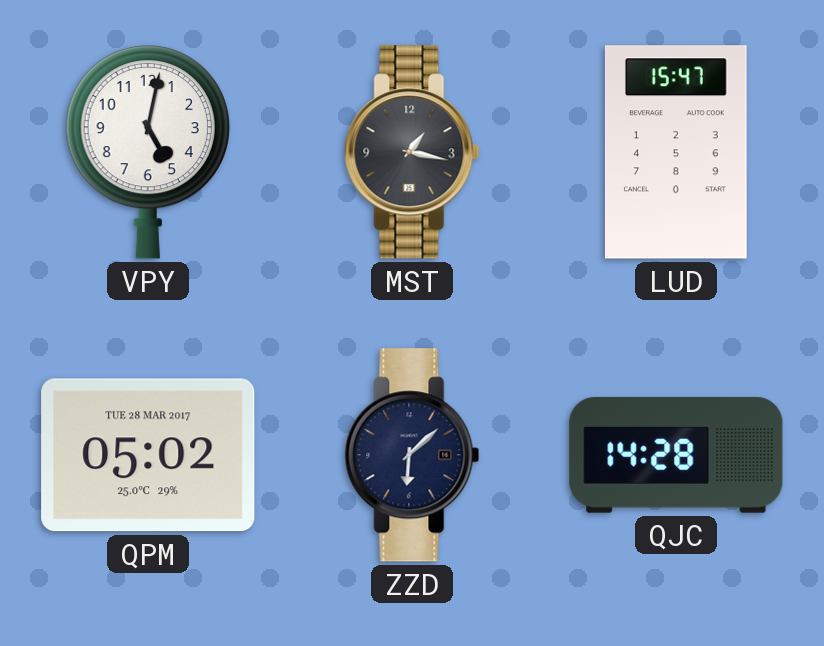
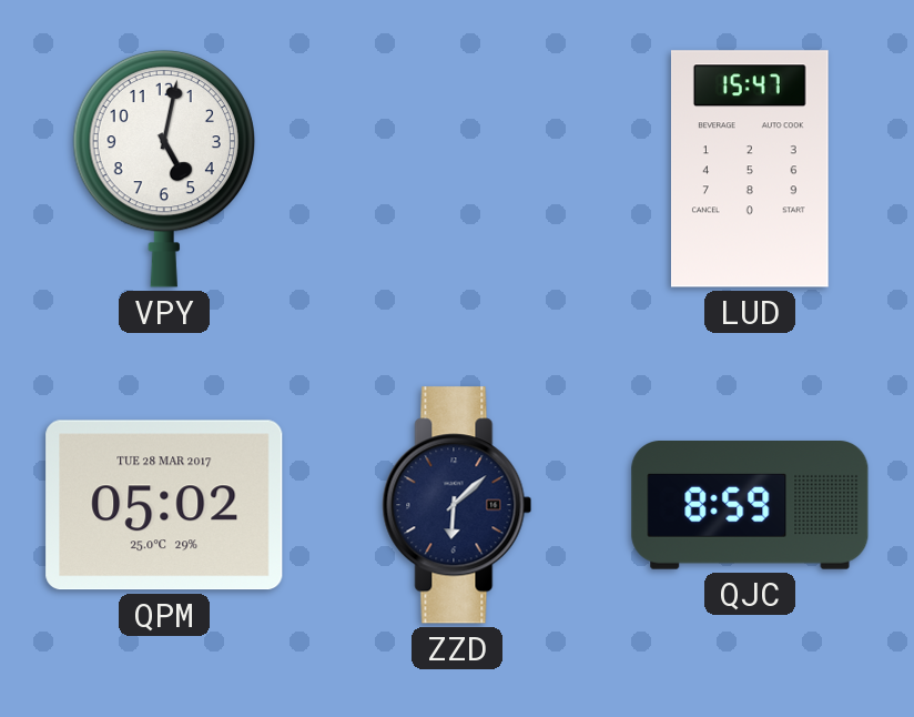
MST: 1:17 -> none (412, 152)
QJC: 14:28 -> 8:59 (750, 506)
